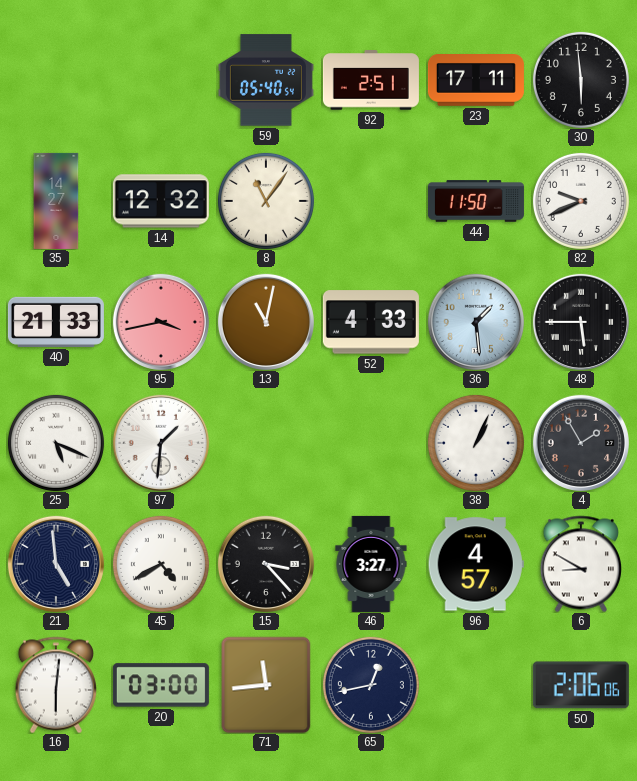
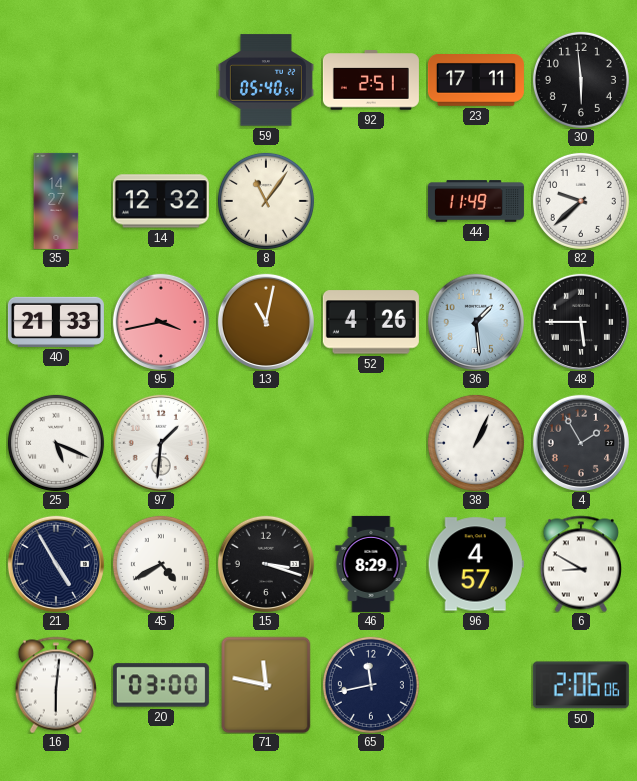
44: 11:50 -> 11:49 (476, 201)
82: 9:41 -> 9:38 (581, 201)
52: 4:33 -> 4:26 (371, 322)
21: 4:59 -> 4:55 (56, 564)
15: 3:23 -> 3:18 (266, 564)
46: 3:27 -> 8:29 (371, 564)
71: 11:44 -> 11:47 (266, 685)
65: 12:43 -> 11:43 (371, 685)
